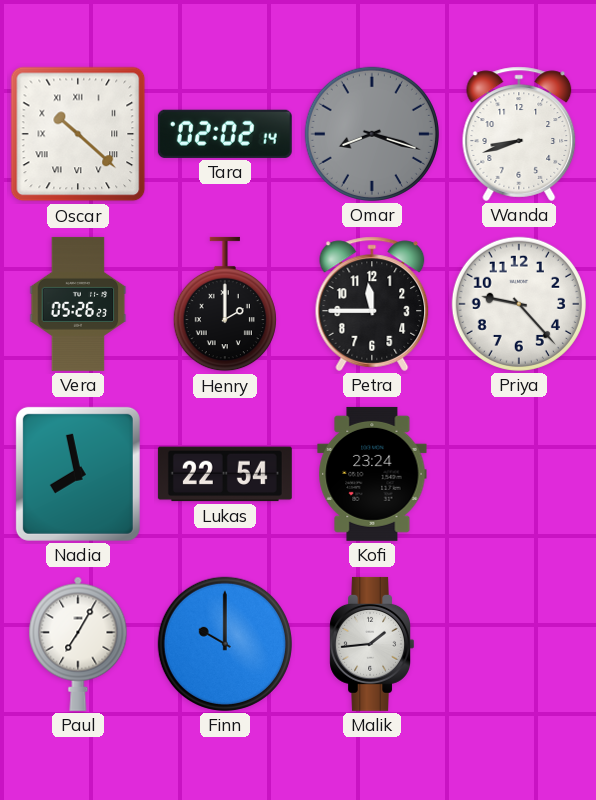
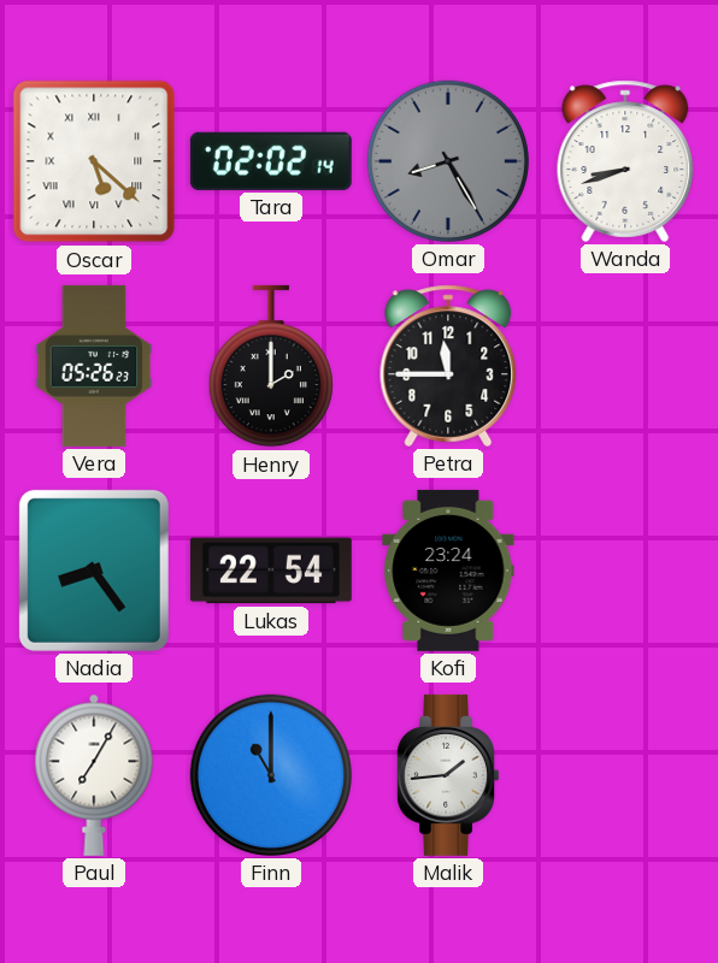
Oscar: 10:22 -> 5:22 (94, 161)
Omar: 8:18 -> 8:25 (448, 161)
Priya: 9:23 -> none (519, 304)
Nadia: 7:58 -> 8:24 (94, 571)
Finn: 10:00 -> 11:00 (271, 775)
